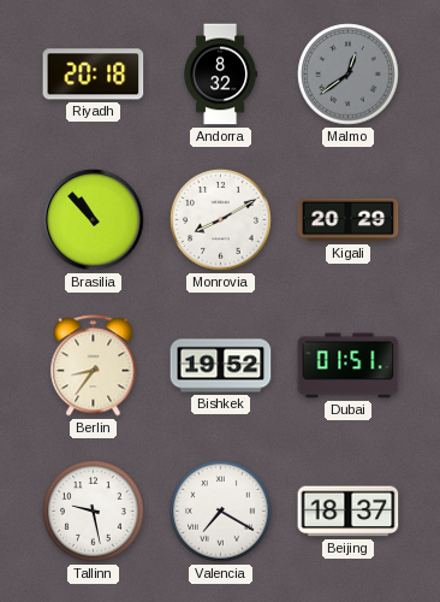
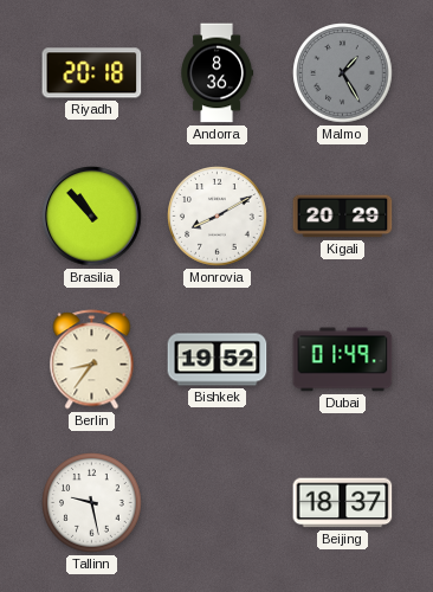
Andorra: 8:32 -> 8:36 (218, 73)
Malmo: 12:39 -> 1:25 (343, 73)
Dubai: 01:51 -> 01:49 (343, 360)
Valencia: 7:20 -> none (221, 512)
